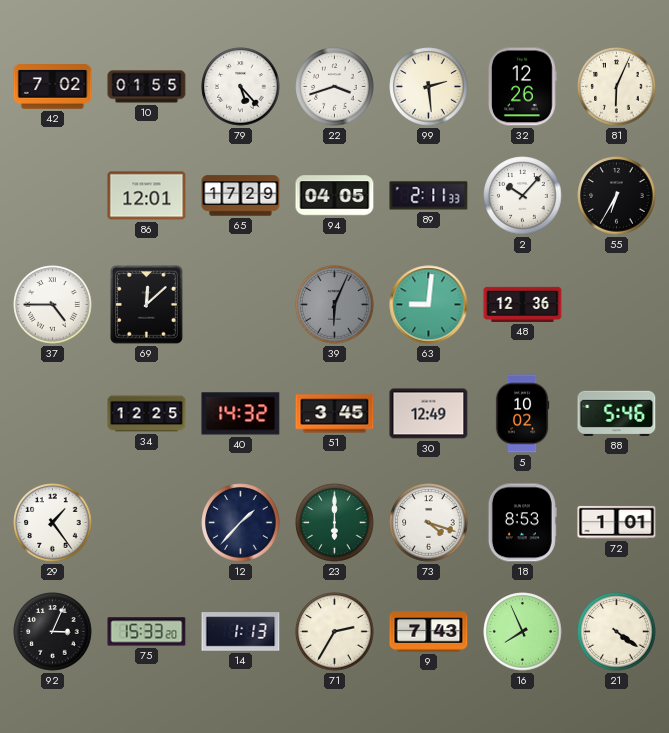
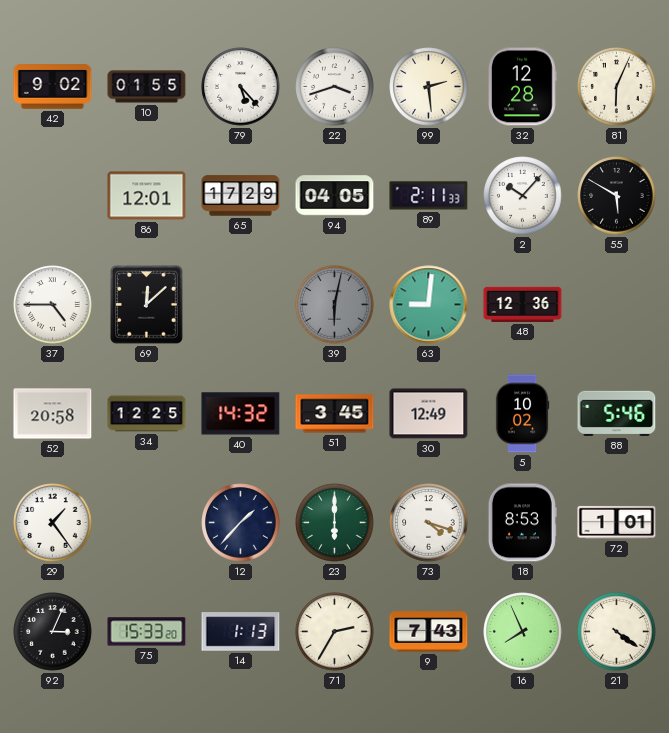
42: 7:02 -> 9:02 (53, 87)
32: 12:26 -> 12:28 (523, 87)
55: 6:35 -> 5:50 (617, 196)
39: 6:04 -> 6:02 (335, 305)
52: none -> 20:58 (53, 414)
